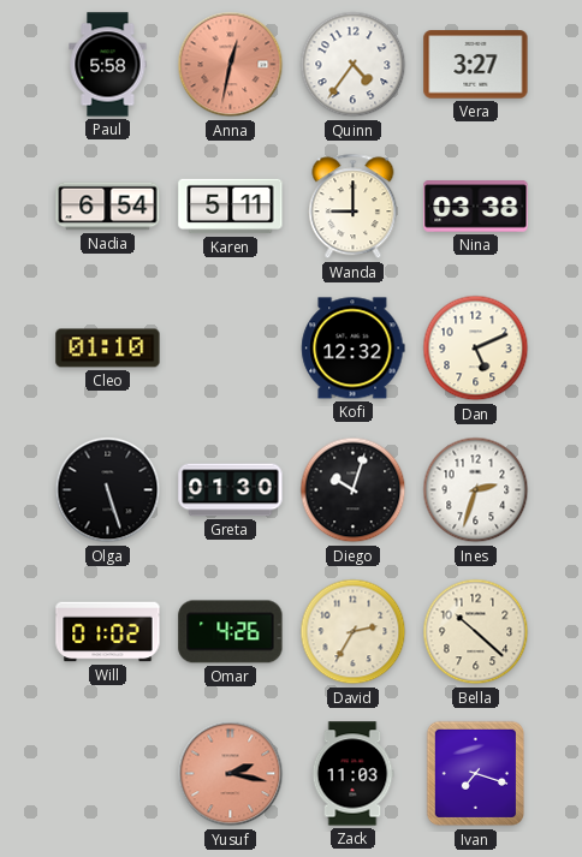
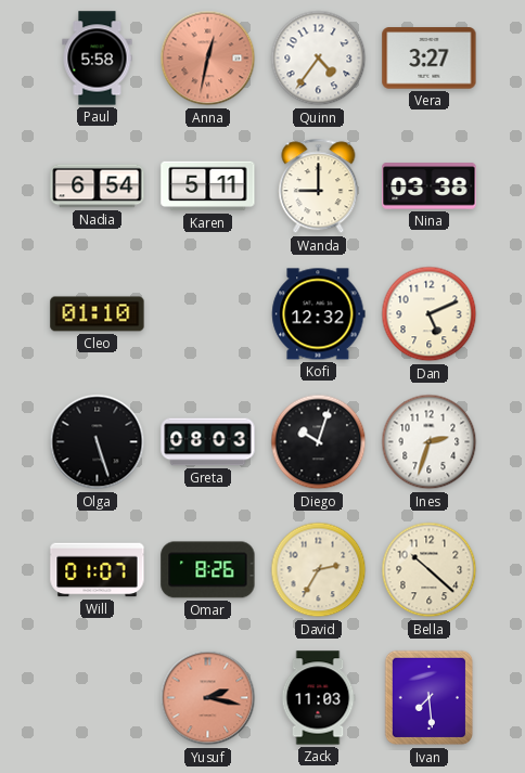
Greta: 01:30 -> 08:03 (208, 442)
Will: 01:02 -> 01:07 (98, 570)
Omar: 4:26 -> 8:26 (208, 570)
Ivan: 7:18 -> 7:29 (430, 698)
